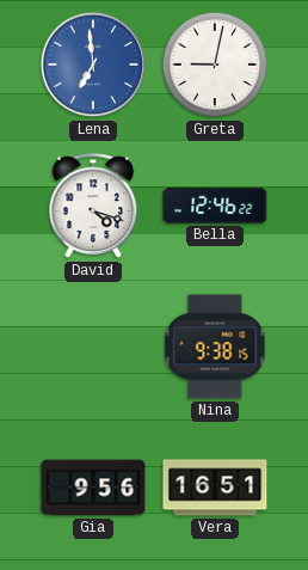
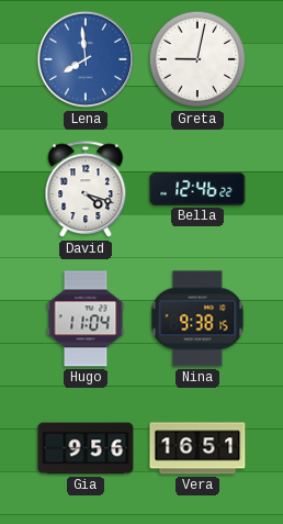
Lena: 6:59 -> 7:59 (86, 59)
Hugo: none -> 11:04 (86, 319)
